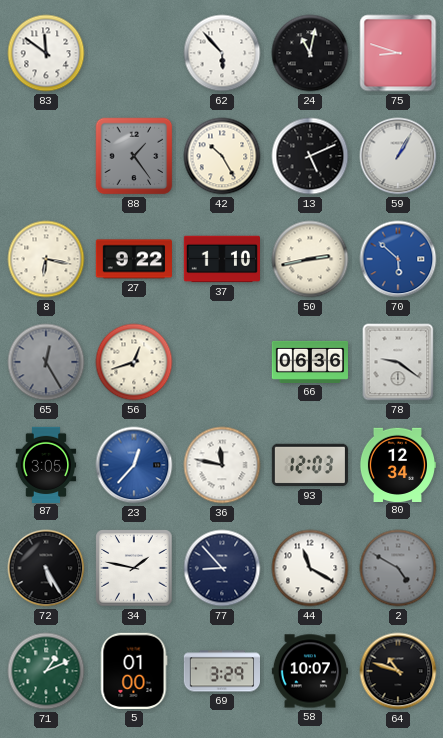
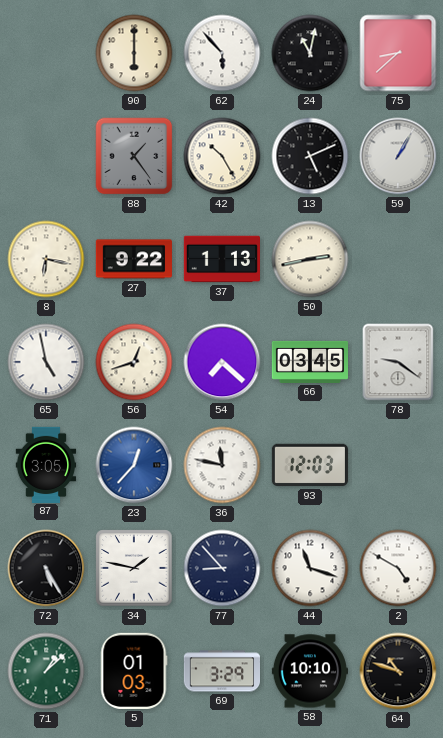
83: 11:51 -> none (46, 53)
90: none -> 6:00 (134, 53)
75: 8:48 -> 8:38 (398, 53)
37: 1:10 -> 1:13 (221, 259)
70: 5:52 -> none (398, 259)
65: 12:25 -> 4:58 (46, 362)
65 dial: grey -> white (46, 362)
54: none -> 7:22 (222, 362)
66: 06:36 -> 03:45 (309, 362)
80: 12:34 -> none (397, 464)
44: 11:20 -> 11:18 (310, 568)
2 dial: grey -> white (398, 568)
71: 1:11 -> 1:08 (46, 671)
5: 01:00 -> 01:03 (134, 671)
58: 10:07 -> 10:10 (309, 671)
